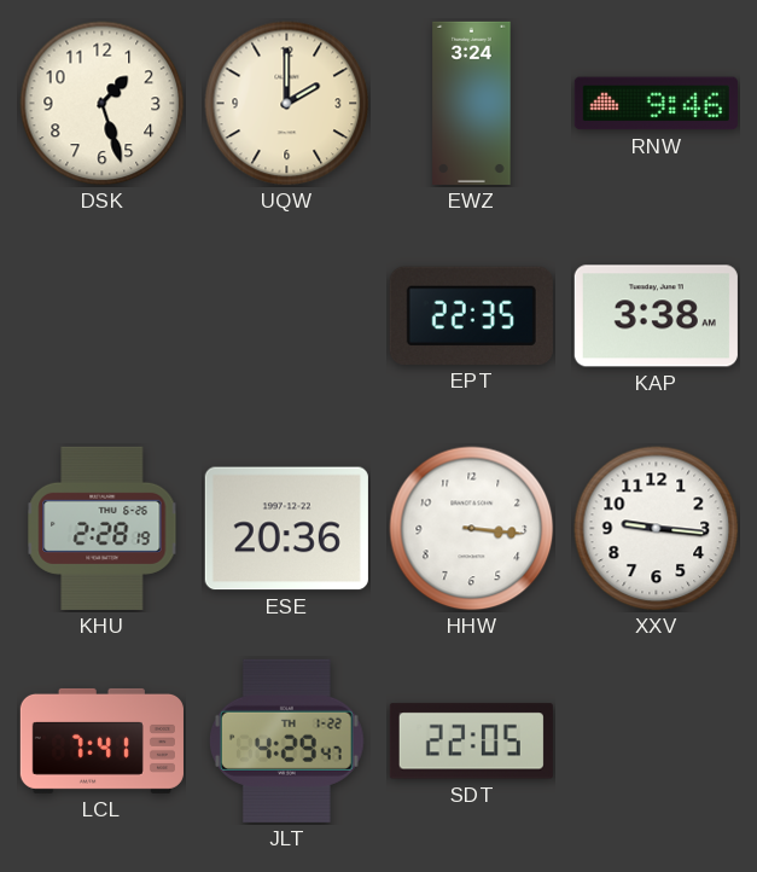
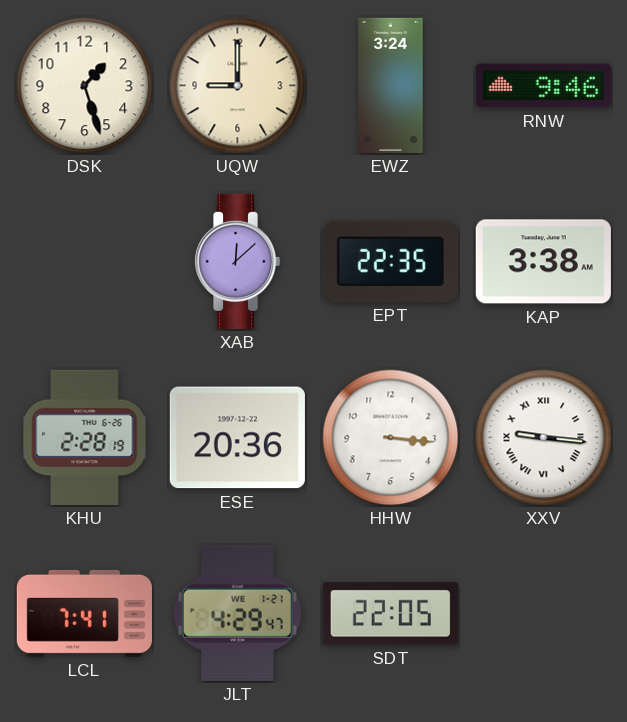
UQW: 2:00 -> 9:00 (238, 86)
XAB: none -> 12:08 (237, 261)
XXV numerals: Arabic -> Roman (544, 438)
JLT date: TH 1-22 -> WE 1-21 (237, 613)
